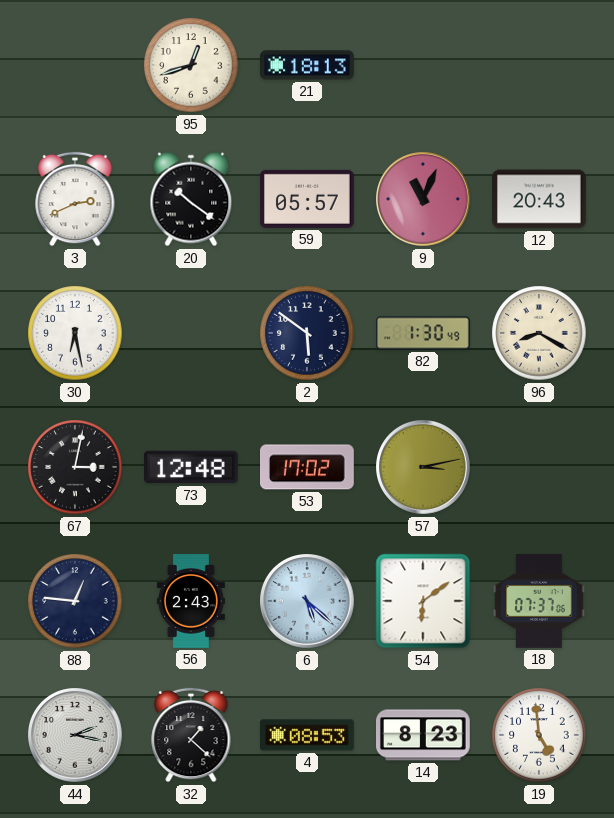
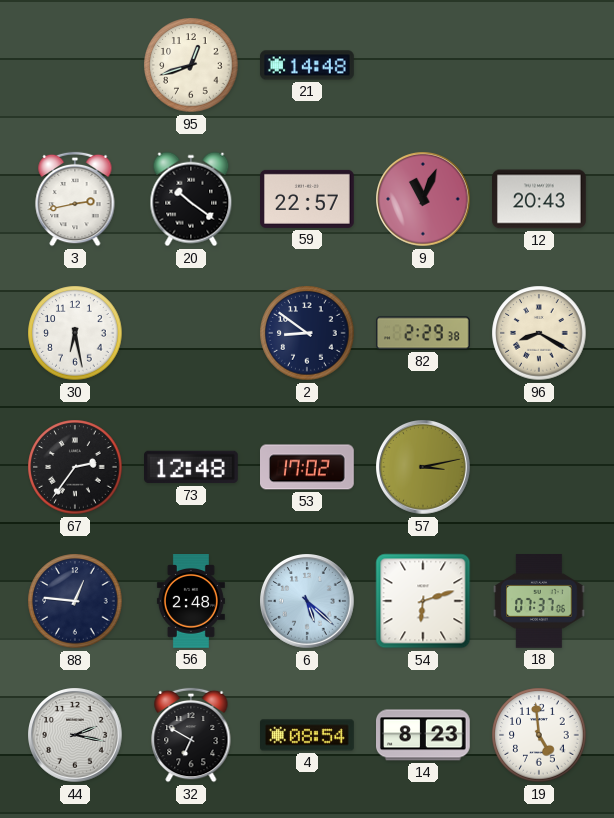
21: 18:13 -> 14:48 (308, 65)
3: 2:41 -> 2:43 (75, 199)
59: 05:57 -> 22:57 (308, 199)
2: 5:51 -> 8:51 (307, 333)
82: 1:30 -> 2:29 (424, 333)
67: 3:02 -> 2:36 (75, 467)
56: 2:43 -> 2:48 (191, 602)
54: 6:09 -> 6:12 (423, 601)
32: 1:22 -> 6:50 (191, 735)
4: 08:53 -> 08:54 (308, 735)
